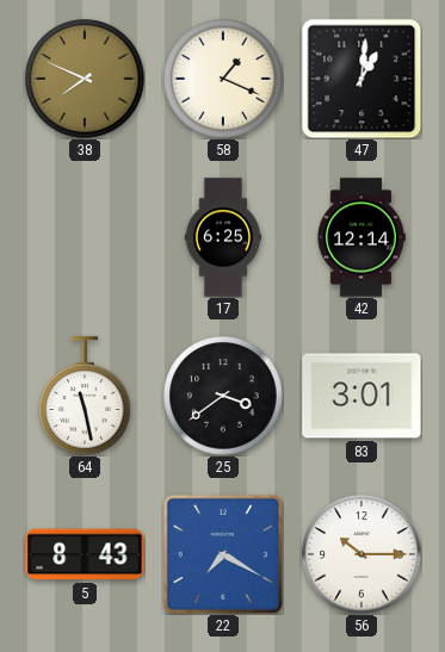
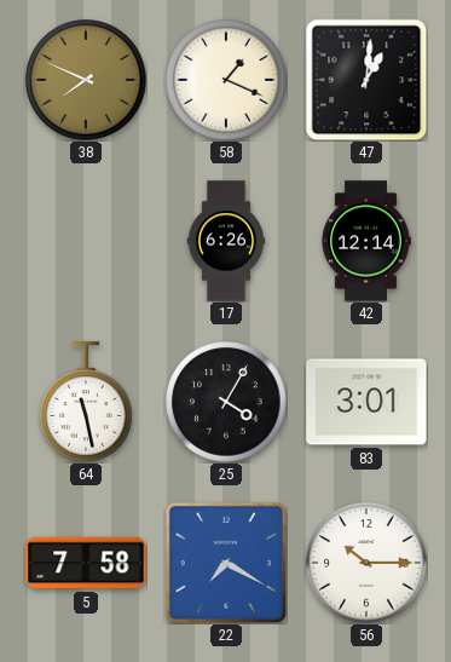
17: 6:25 -> 6:26 (226, 241)
25: 3:39 -> 4:05 (226, 402)
5: 8:43 -> 7:58 (86, 563)
